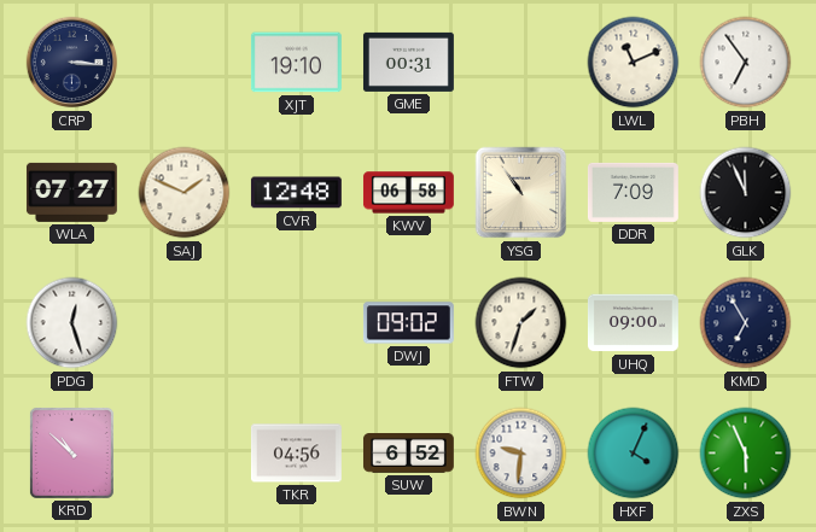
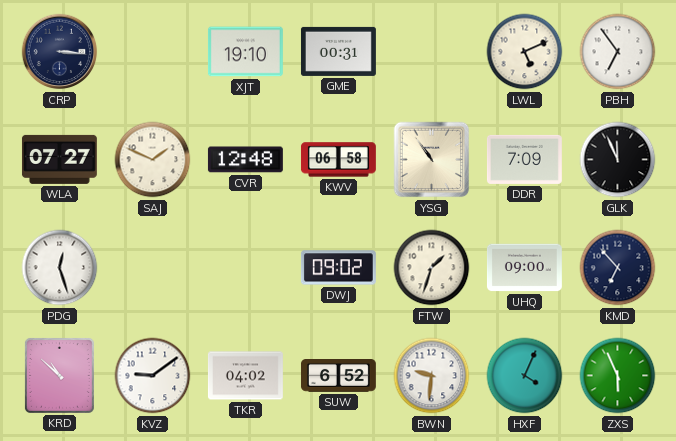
LWL: 11:11 -> 5:11 (525, 52)
KMD: 6:55 -> 6:53 (618, 268)
KVZ: none -> 9:09 (153, 376)
TKR: 04:56 -> 04:02 (245, 376)
